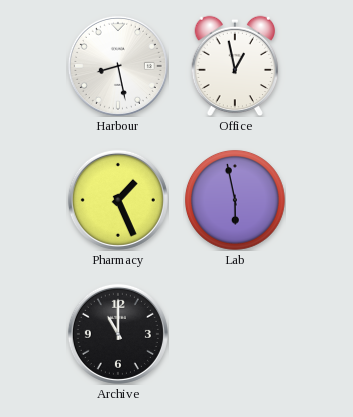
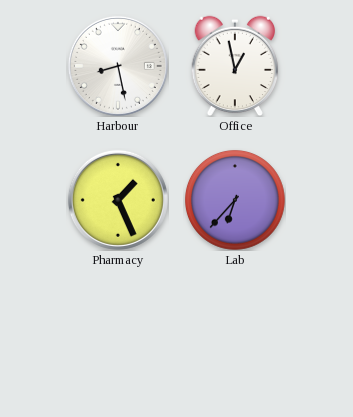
Lab: 5:58 -> 6:37 (235, 200)
Archive: 11:00 -> none (118, 334)
